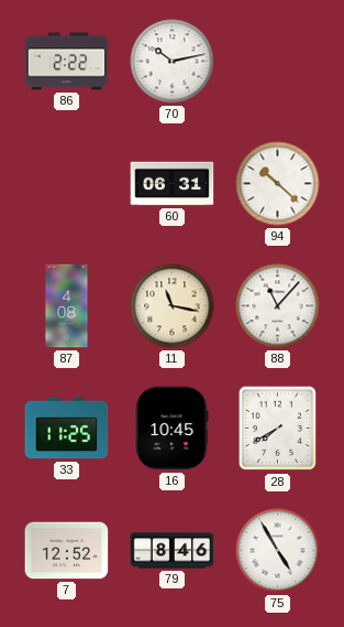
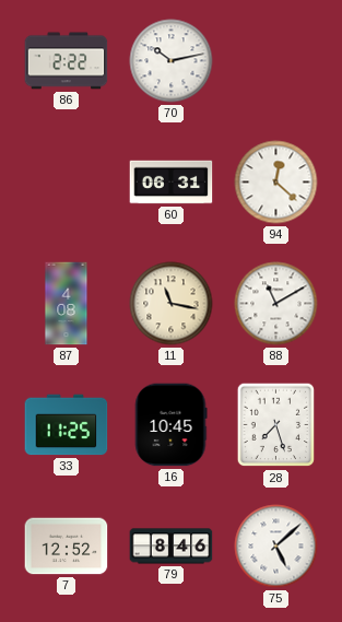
94: 10:22 -> 12:22 (276, 183)
88: 11:07 -> 11:10 (276, 304)
28: 7:40 -> 7:27 (276, 425)
75: 4:55 -> 5:08 (276, 547)
